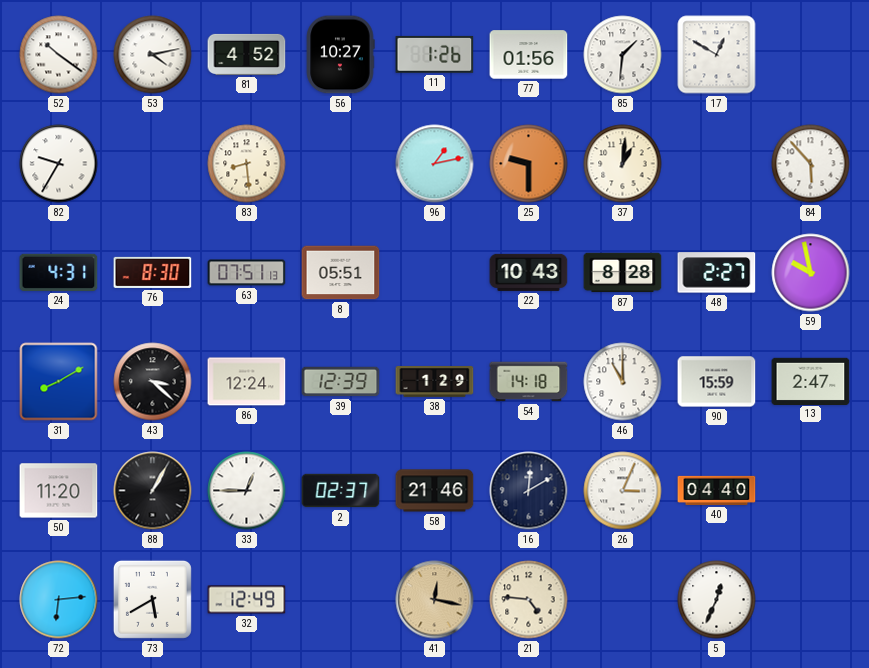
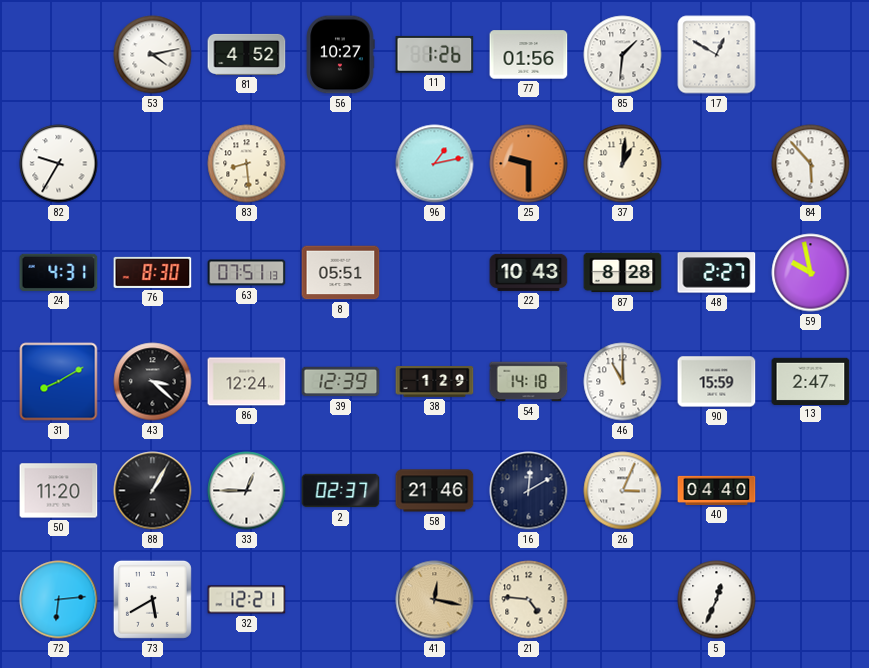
52: 10:21 -> none (59, 55)
32: 12:49 -> 12:21 (247, 600)
